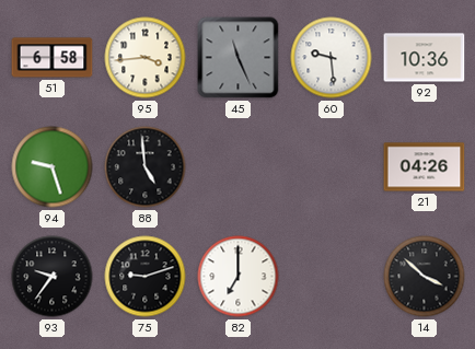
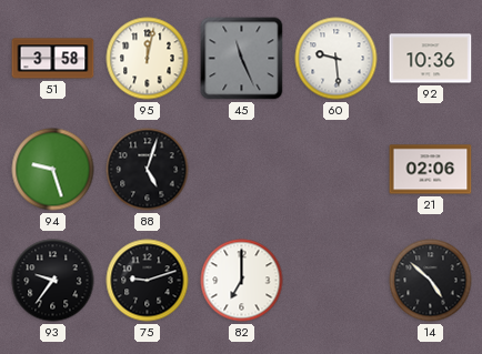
51: 6:58 -> 3:58 (53, 59)
95: 3:44 -> 12:02 (148, 59)
88: 4:59 -> 5:03 (148, 170)
21: 04:26 -> 02:06 (431, 170)
14: 3:52 -> 4:52 (431, 281)
